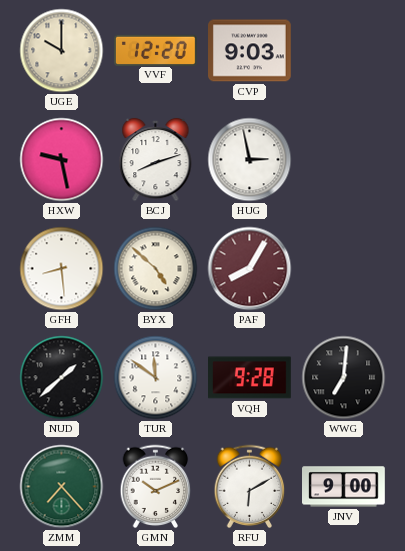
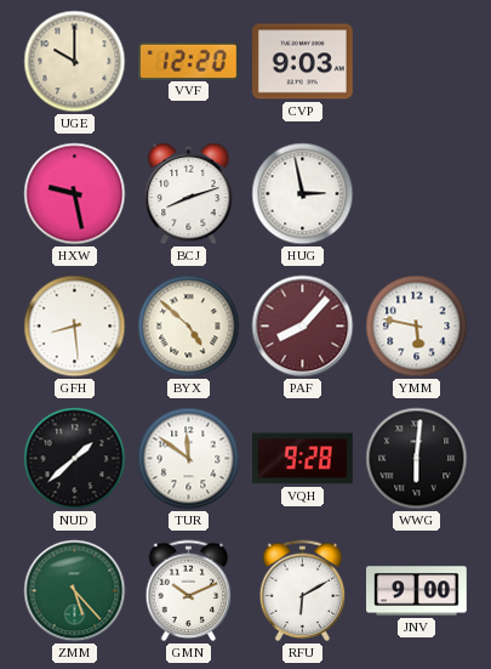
PAF: 8:05 -> 8:07 (303, 327)
YMM: none -> 5:47 (417, 327)
WWG: 7:01 -> 6:01 (417, 459)
ZMM: 7:23 -> 5:23 (75, 591)
